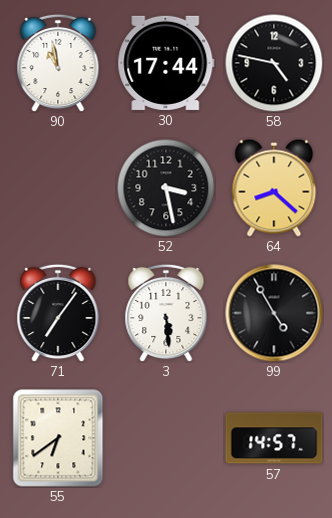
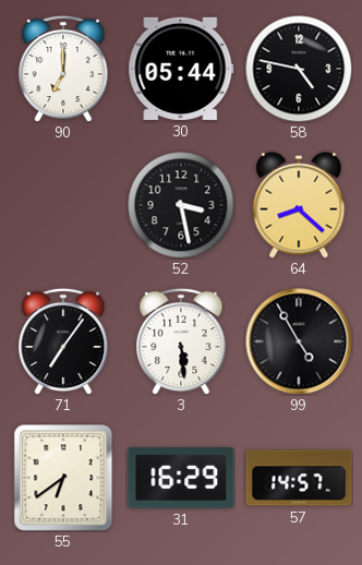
90: 10:58 -> 7:00 (63, 69)
30: 17:44 -> 05:44 (181, 69)
31: none -> 16:29 (181, 478)
